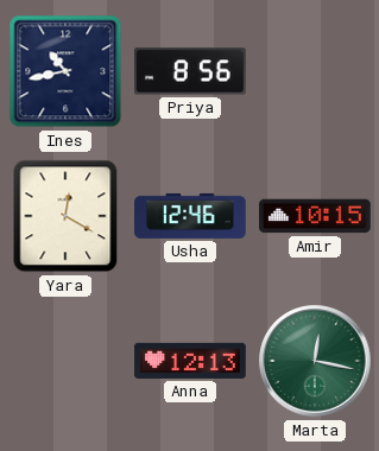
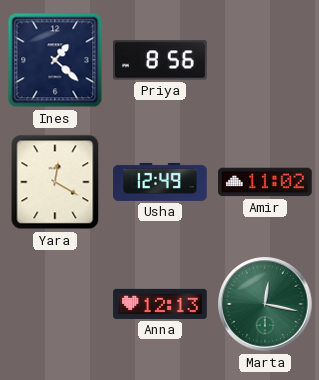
Ines: 10:43 -> 1:22 (55, 60)
Usha: 12:46 -> 12:49 (160, 182)
Amir: 10:15 -> 11:02 (265, 182)
